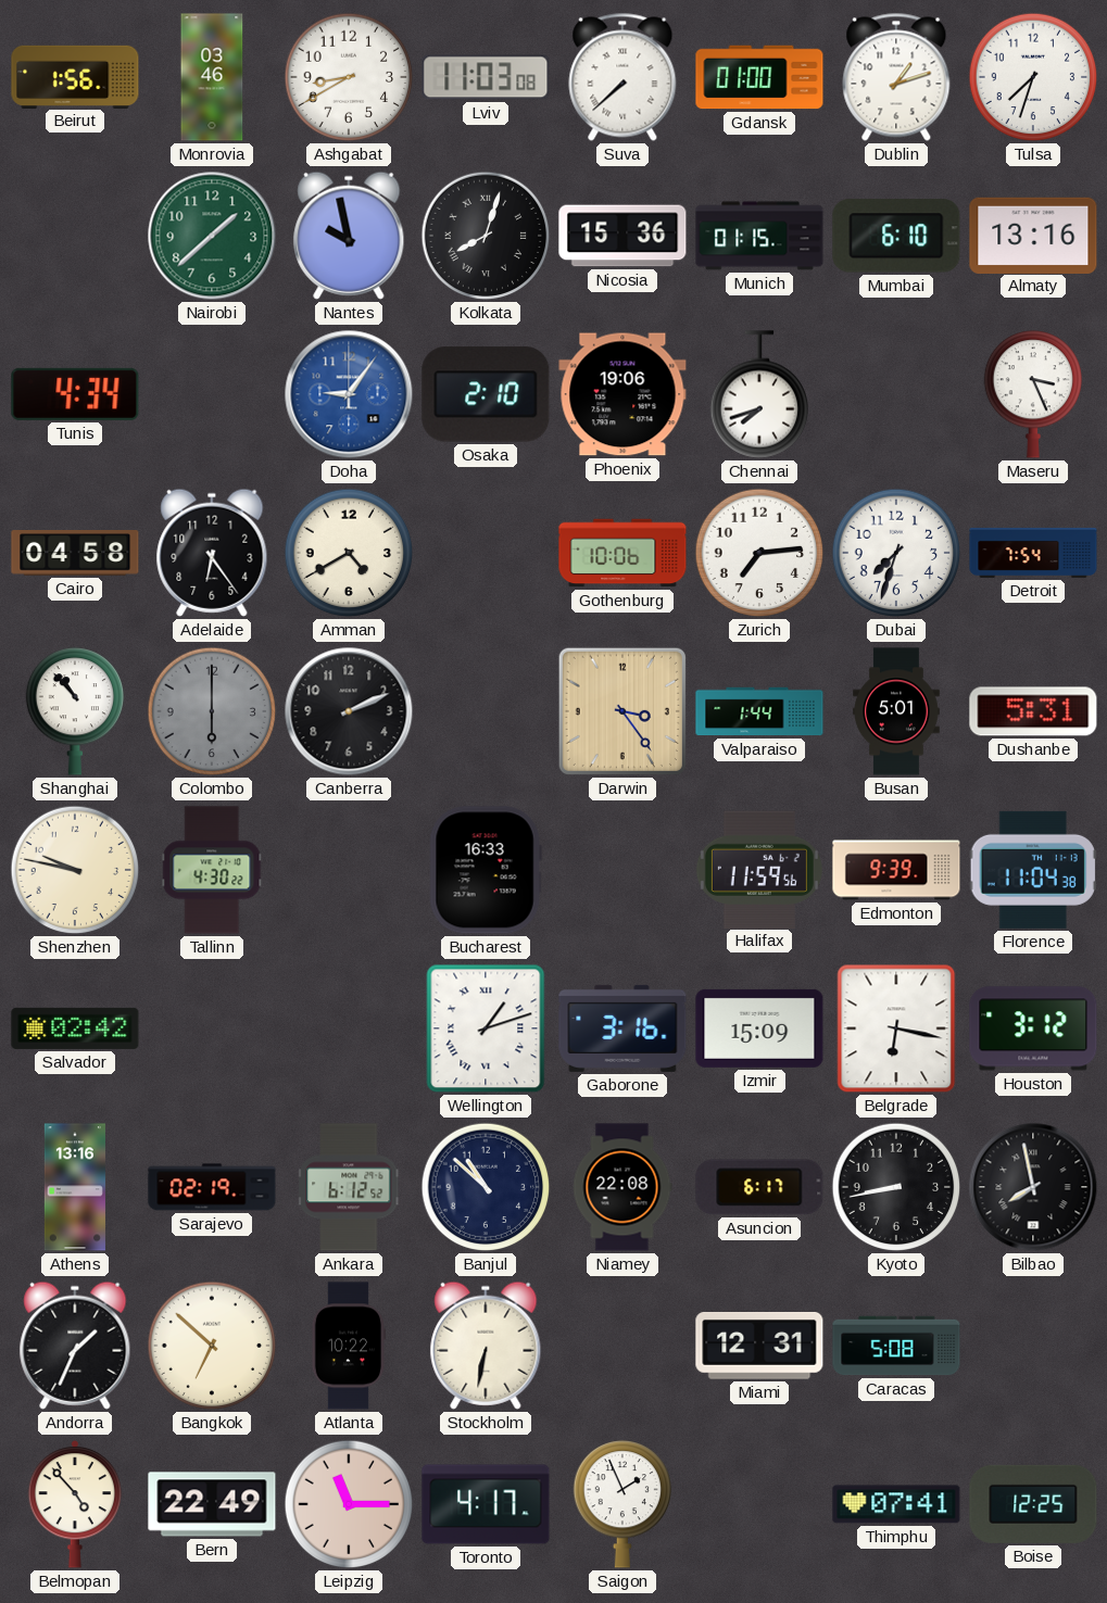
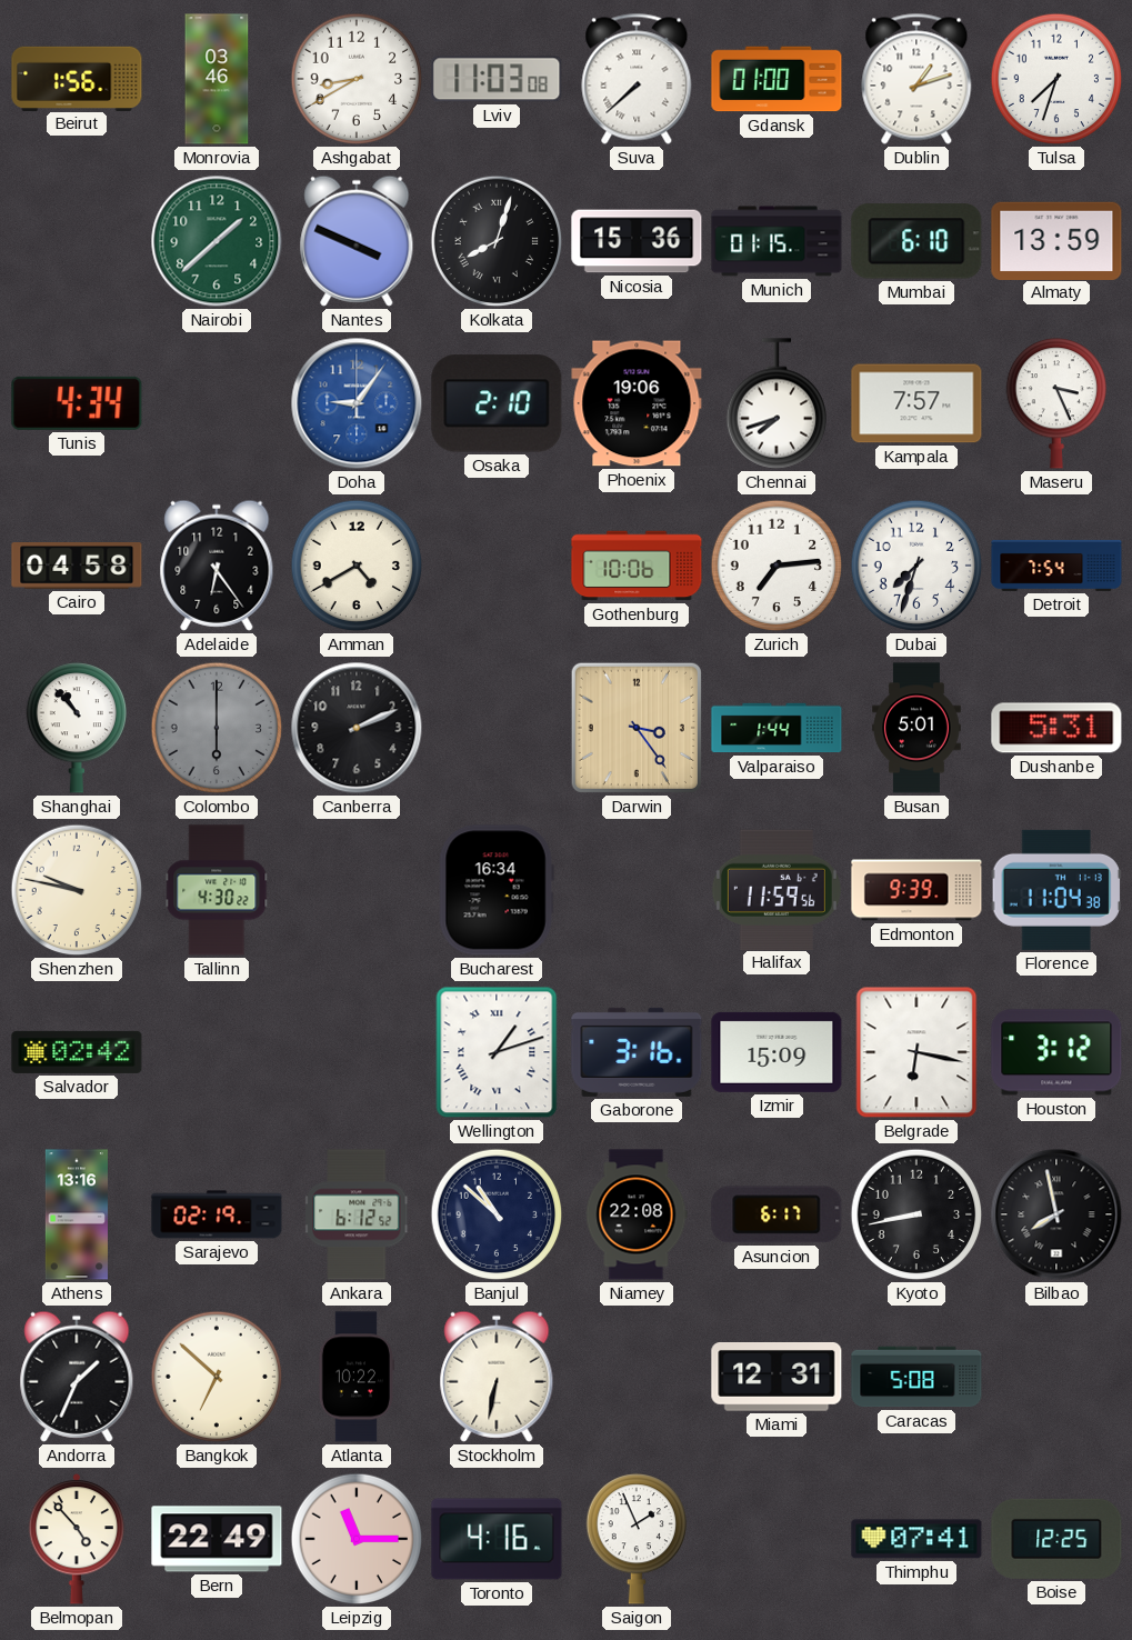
Nantes: 9:58 -> 3:49 (357, 241)
Almaty: 13:16 -> 13:59 (1056, 240)
Kampala: none -> 7:57 (916, 403)
Bucharest: 16:33 -> 16:34 (497, 890)
Toronto: 4:17 -> 4:16 (497, 1539)
